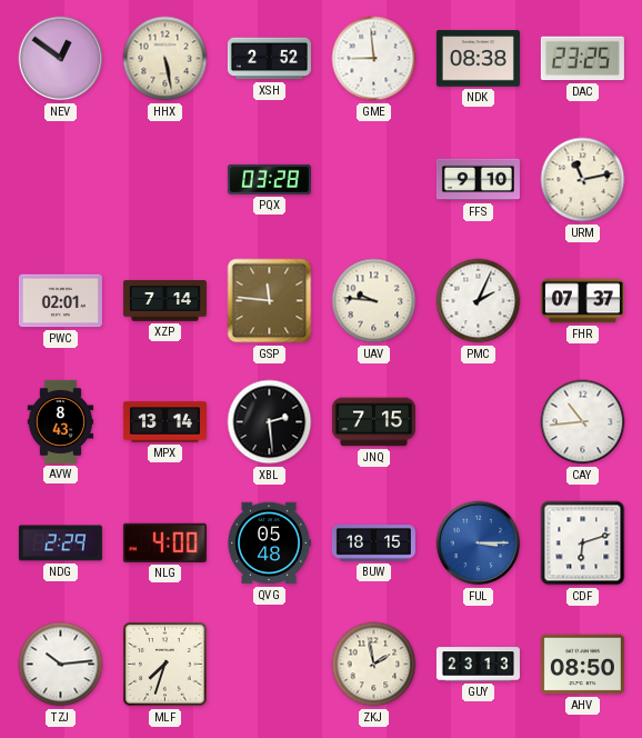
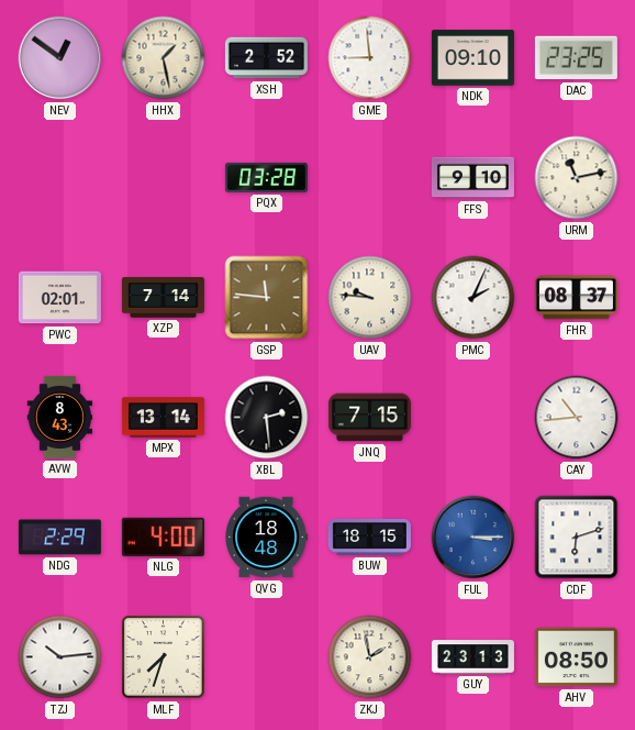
HHX: 5:28 -> 1:28 (164, 58)
NDK: 08:38 -> 09:10 (472, 58)
FHR: 07:37 -> 08:37 (576, 298)
QVG: 05:48 -> 18:48 (266, 538)
